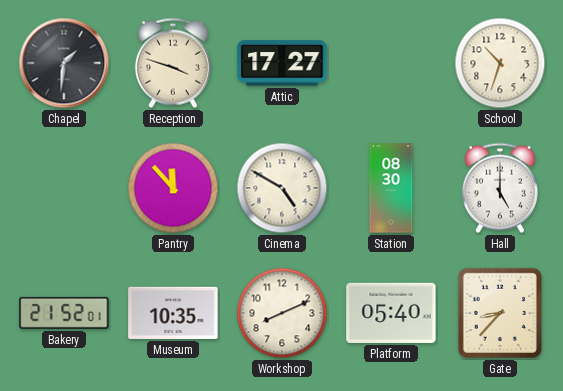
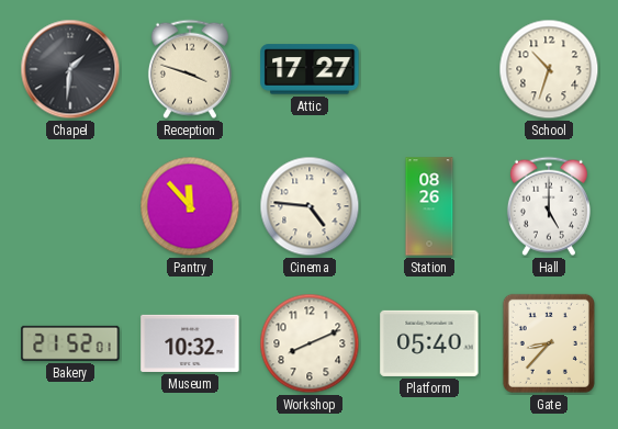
Cinema: 4:50 -> 4:46 (310, 206)
Station: 08:30 -> 08:26 (429, 206)
Museum: 10:35 -> 10:32 (190, 343)
